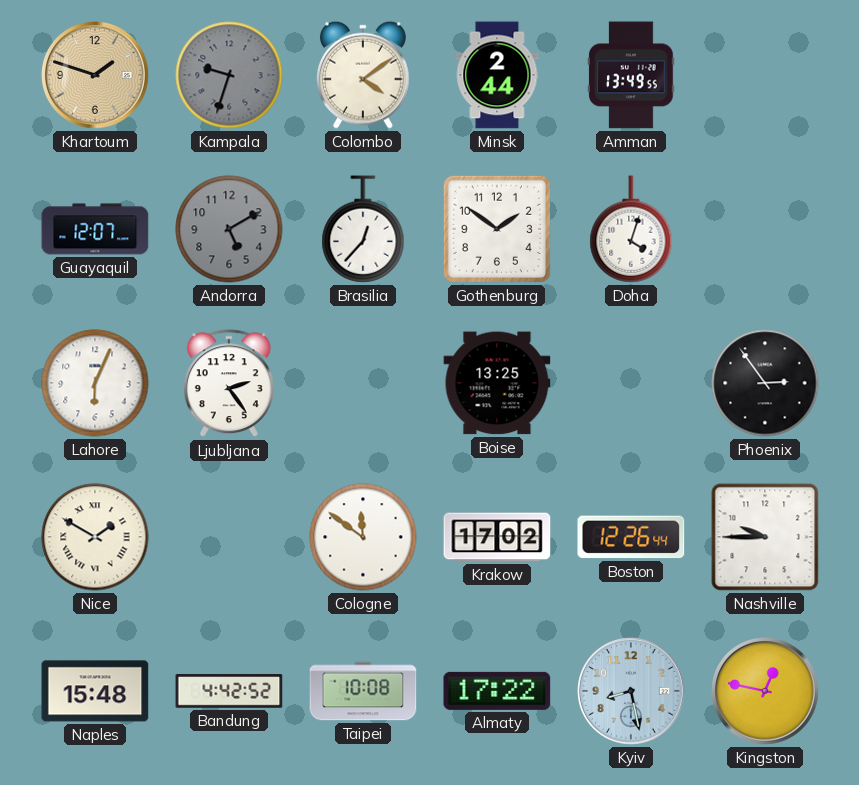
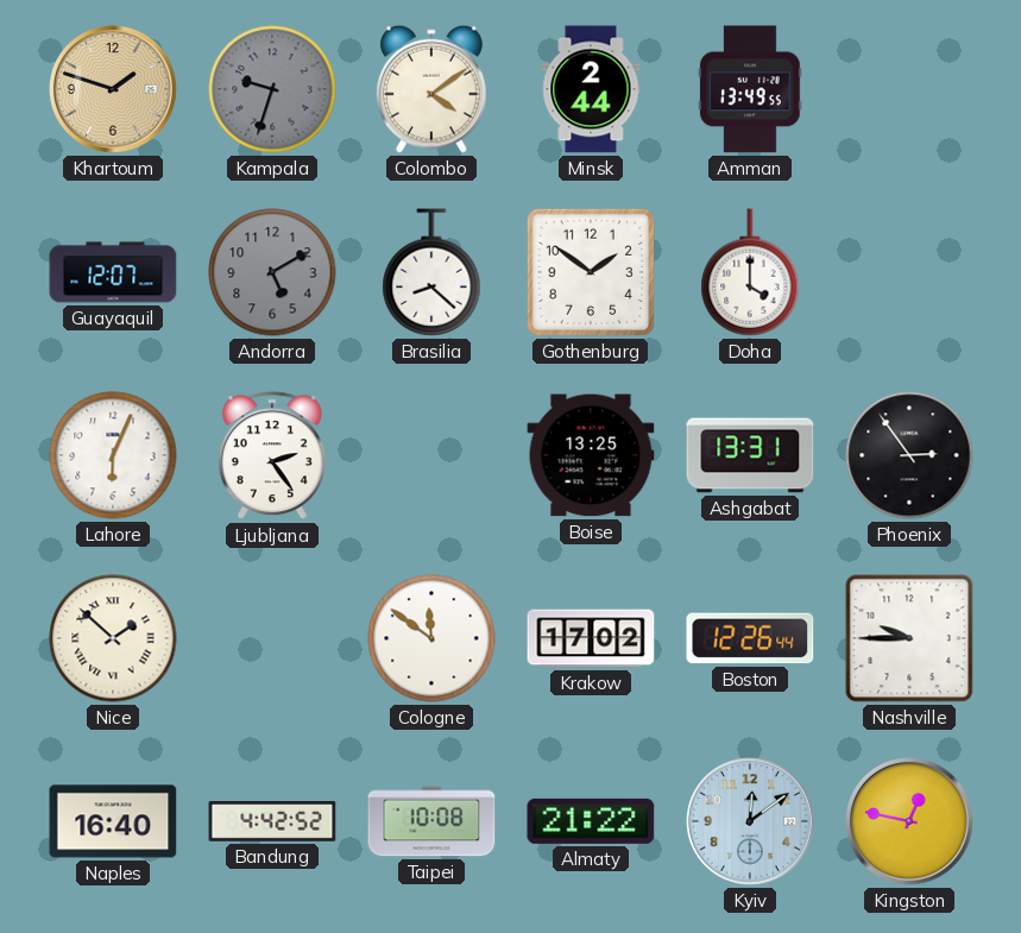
Brasilia: 12:37 -> 8:22 (431, 272)
Doha: 4:03 -> 4:00 (750, 272)
Ashgabat: none -> 13:31 (750, 455)
Nice: 1:50 -> 1:52 (113, 638)
Naples: 15:48 -> 16:40 (113, 821)
Almaty: 17:22 -> 21:22 (591, 821)
Kyiv: 8:28 -> 12:09 (750, 821)
